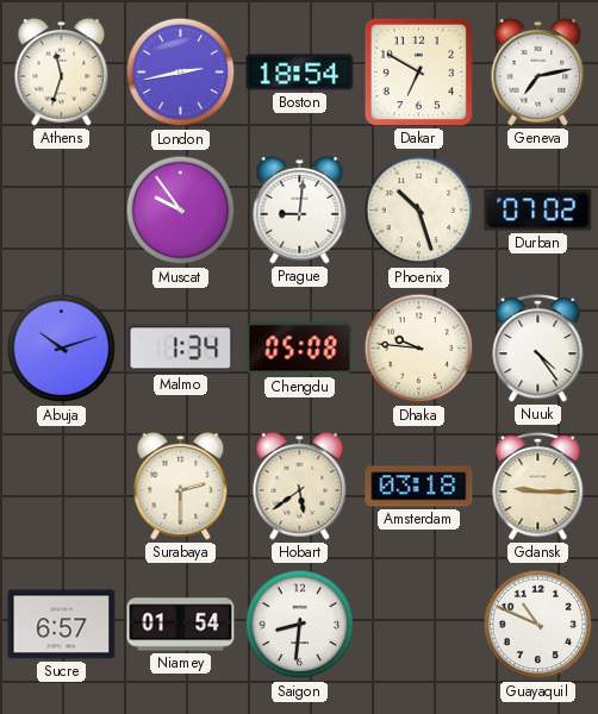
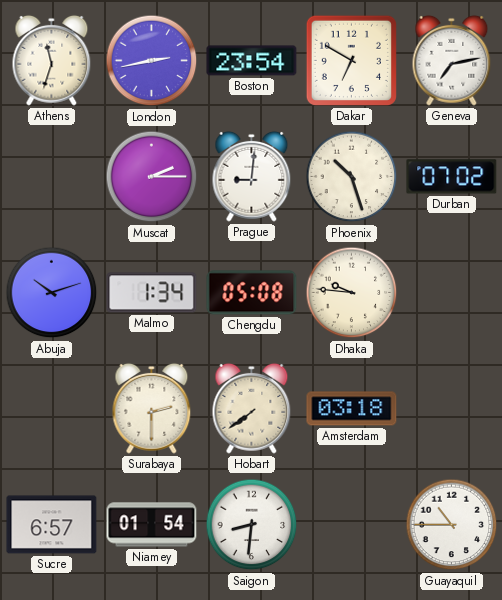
Boston: 18:54 -> 23:54 (252, 61)
Muscat: 9:54 -> 2:15 (152, 177)
Nuuk: 4:24 -> none (538, 347)
Hobart: 5:39 -> 7:39 (252, 408)
Gdansk: 9:15 -> none (538, 486)
Guayaquil: 10:49 -> 10:45 (452, 525)
